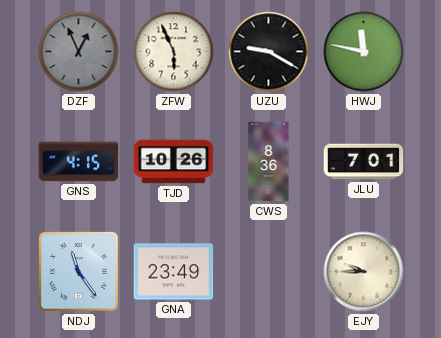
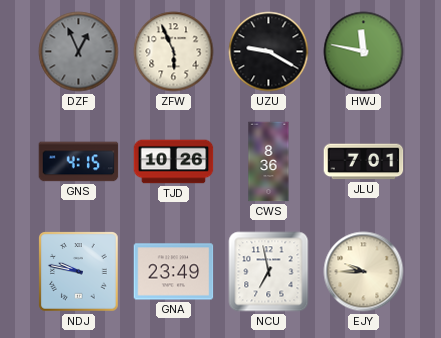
NDJ: 11:24 -> 9:47 (79, 272)
NCU: none -> 6:58 (269, 272)
